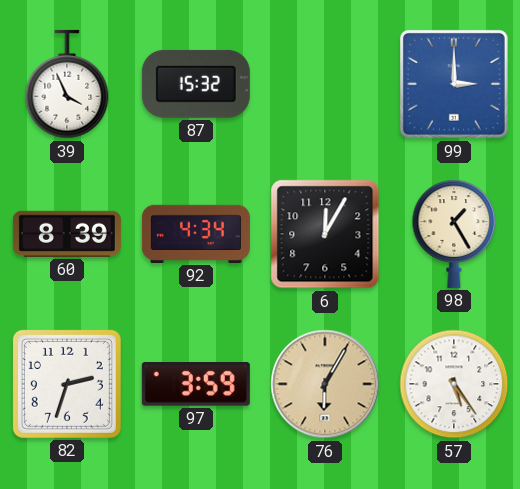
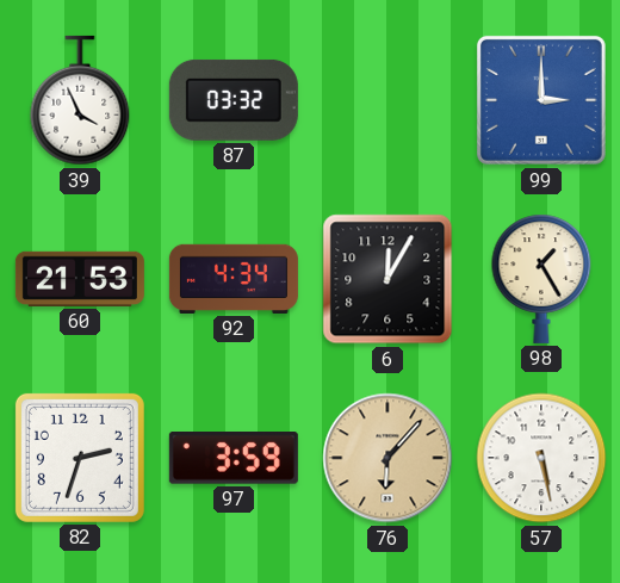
87: 15:32 -> 03:32 (234, 100)
60: 8:39 -> 21:53 (80, 279)
76: 6:05 -> 6:07 (387, 458)
57: 5:24 -> 5:28 (541, 458)
